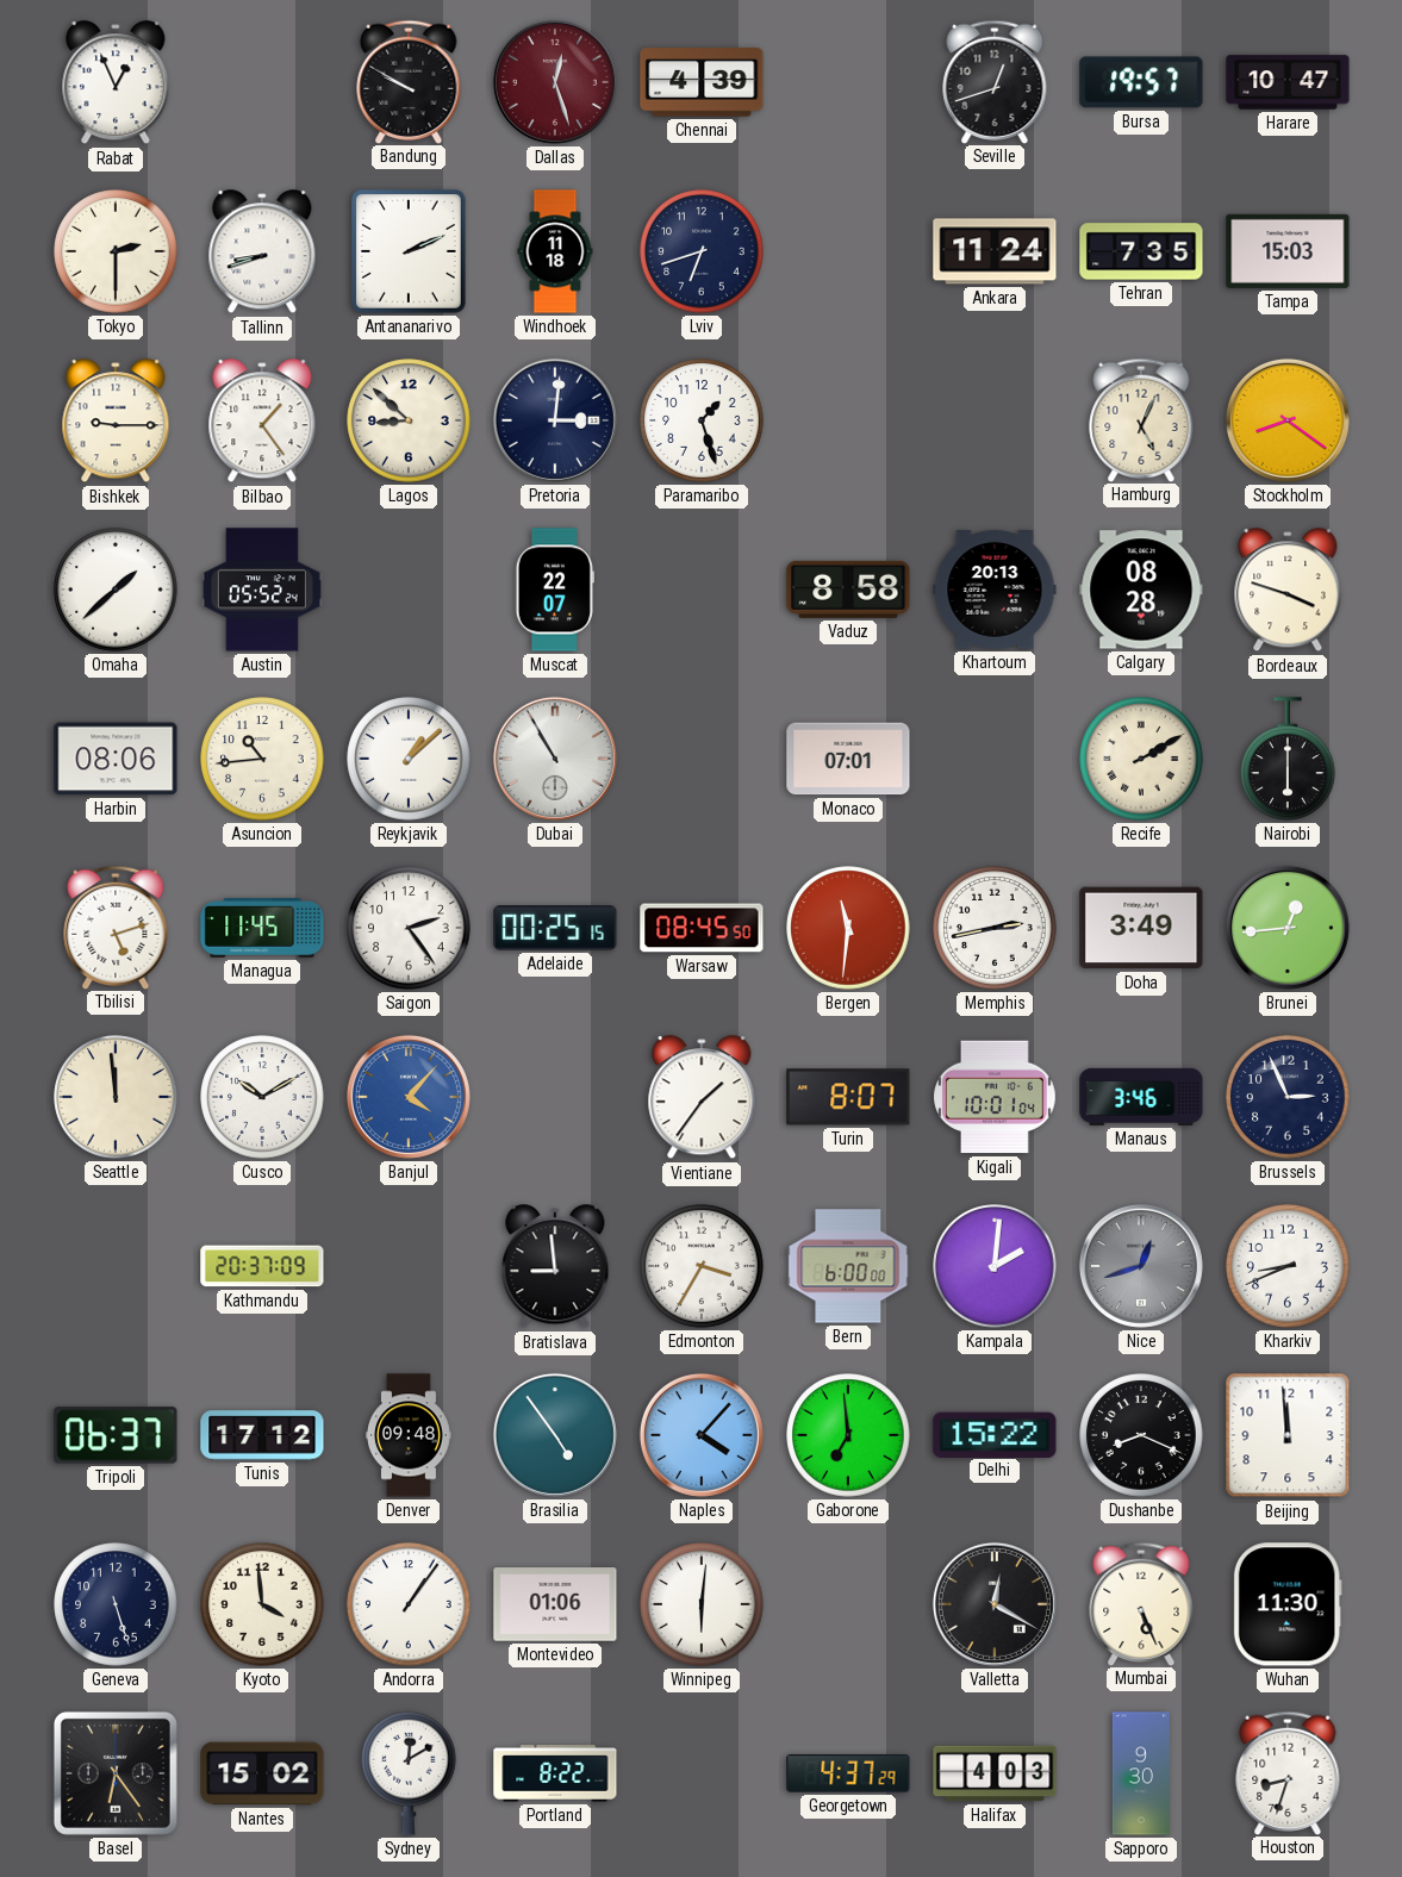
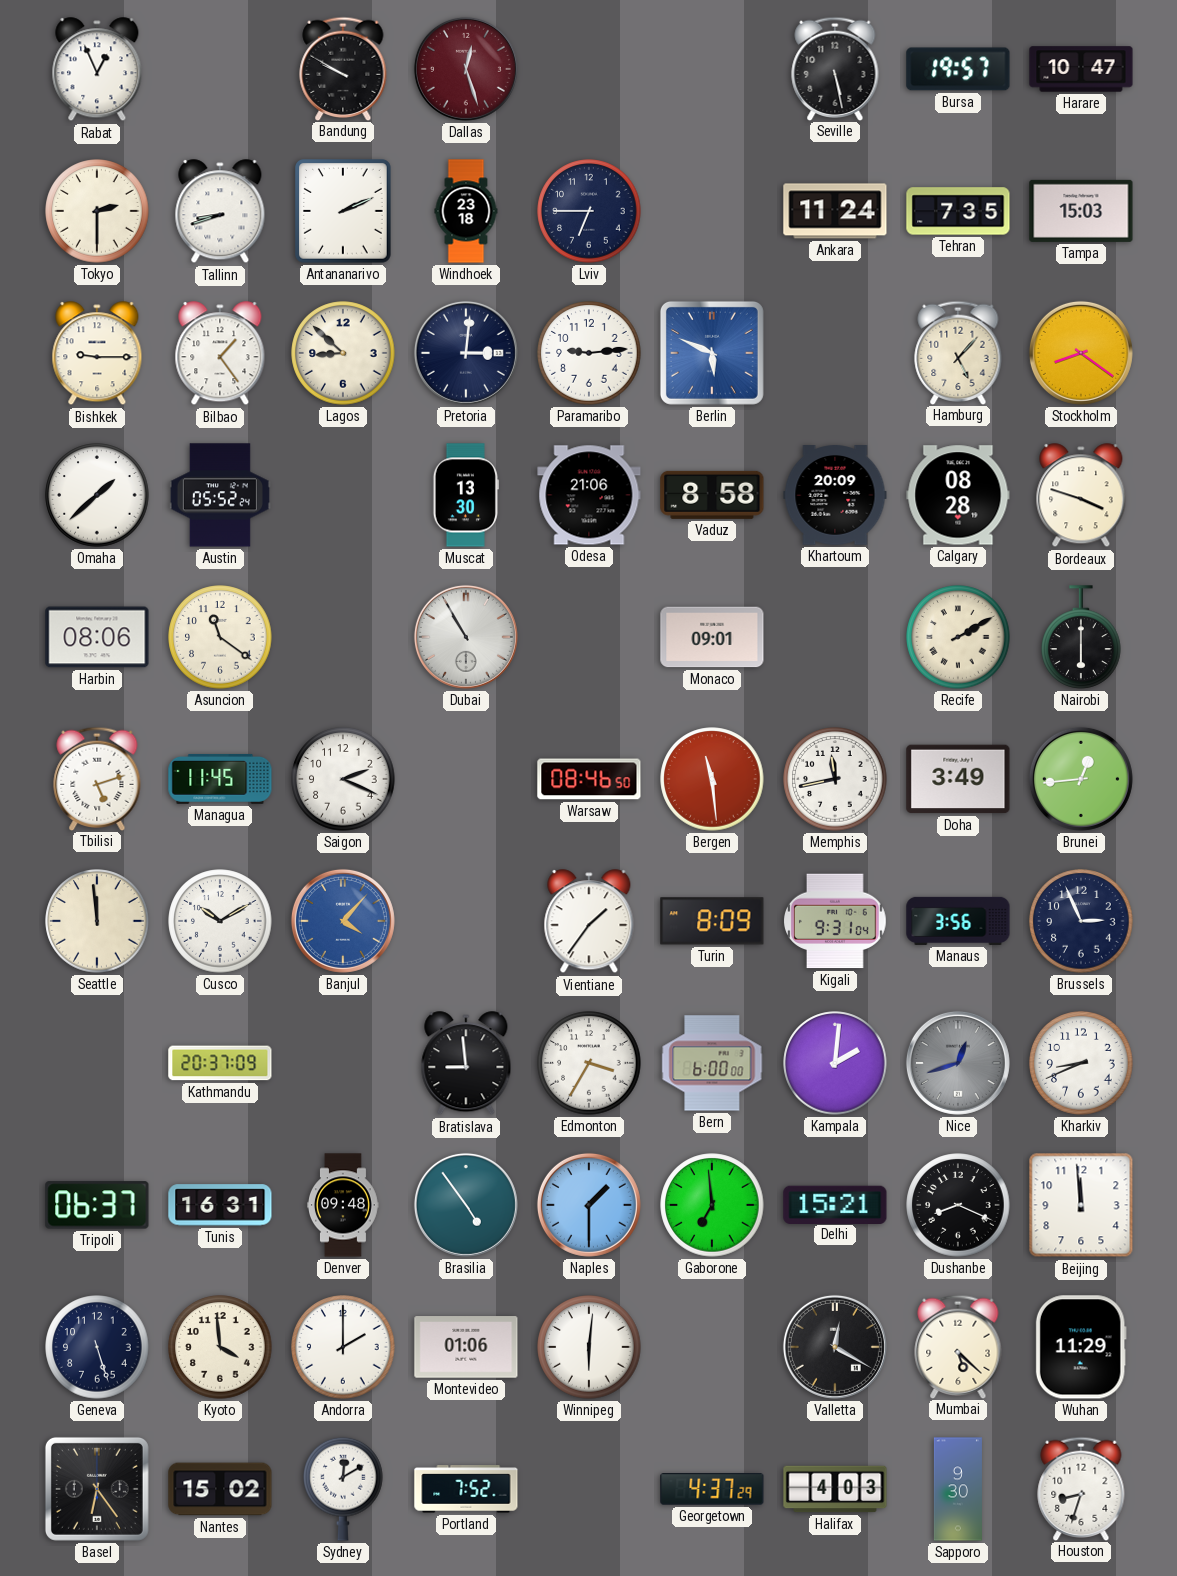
Chennai: 4:39 -> none (702, 82)
Seville: 12:42 -> 5:28 (835, 68)
Windhoek: 11:18 -> 23:18 (466, 211)
Lviv: 6:42 -> 6:45 (589, 211)
Paramaribo: 1:27 -> 9:14 (589, 353)
Berlin: none -> 5:49 (712, 353)
Hamburg: 5:04 -> 5:07 (958, 352)
Muscat: 22:07 -> 13:30 (466, 495)
Odesa: none -> 21:06 (589, 495)
Khartoum: 20:13 -> 20:09 (835, 495)
Asuncion: 10:44 -> 11:21 (220, 637)
Reykjavik: 1:08 -> none (409, 759)
Monaco: 07:01 -> 09:01 (712, 637)
Saigon: 2:24 -> 2:19 (343, 779)
Adelaide: 00:25 -> none (555, 928)
Warsaw: 08:45 -> 08:46 (589, 779)
Bergen: 11:31 -> 11:29 (712, 779)
Memphis: 2:43 -> 11:43 (835, 779)
Turin: 8:07 -> 8:09 (712, 921)
Kigali: 10:01 -> 9:31 (836, 921)
Manaus: 3:46 -> 3:56 (958, 921)
Tunis: 17:12 -> 16:31 (220, 1205)
Naples: 4:07 -> 1:30 (589, 1205)
Delhi: 15:22 -> 15:21 (835, 1204)
Andorra: 1:06 -> 2:00 (343, 1347)
Mumbai: 5:26 -> 5:22 (958, 1346)
Wuhan: 11:30 -> 11:29 (1081, 1347)
Portland: 8:22 -> 7:52 (466, 1489)
